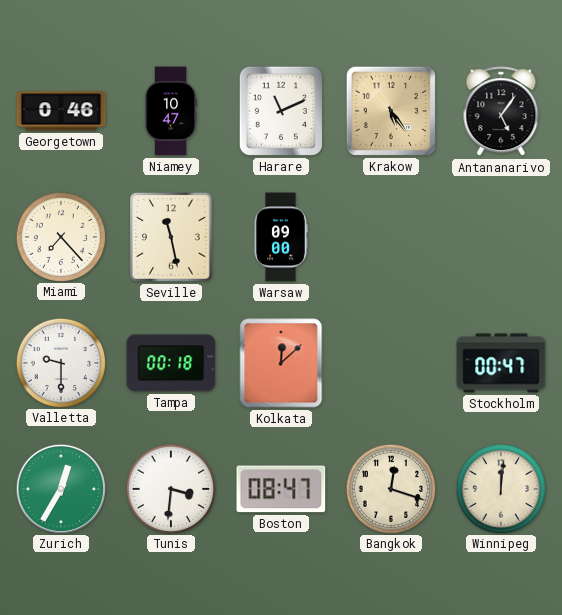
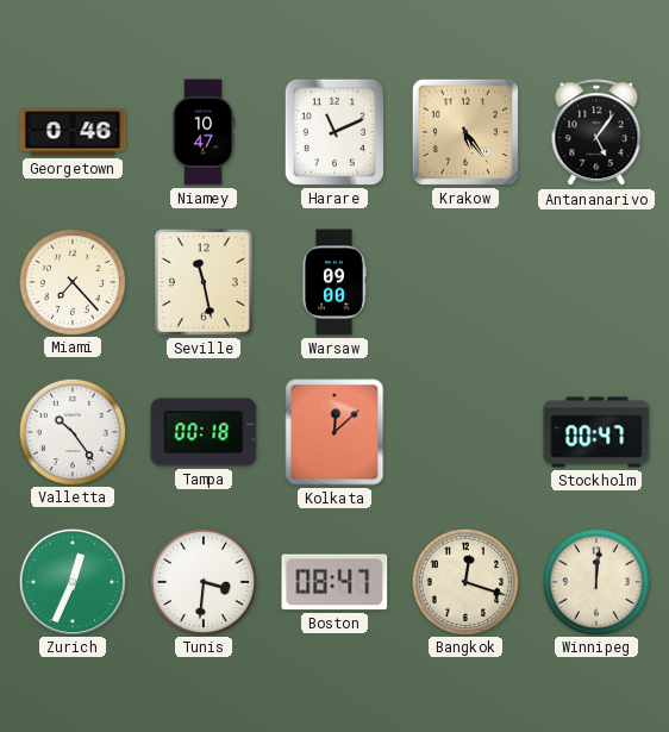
Valletta: 9:30 -> 10:24 (71, 431)
Zurich: 12:35 -> 12:34 (71, 581)
